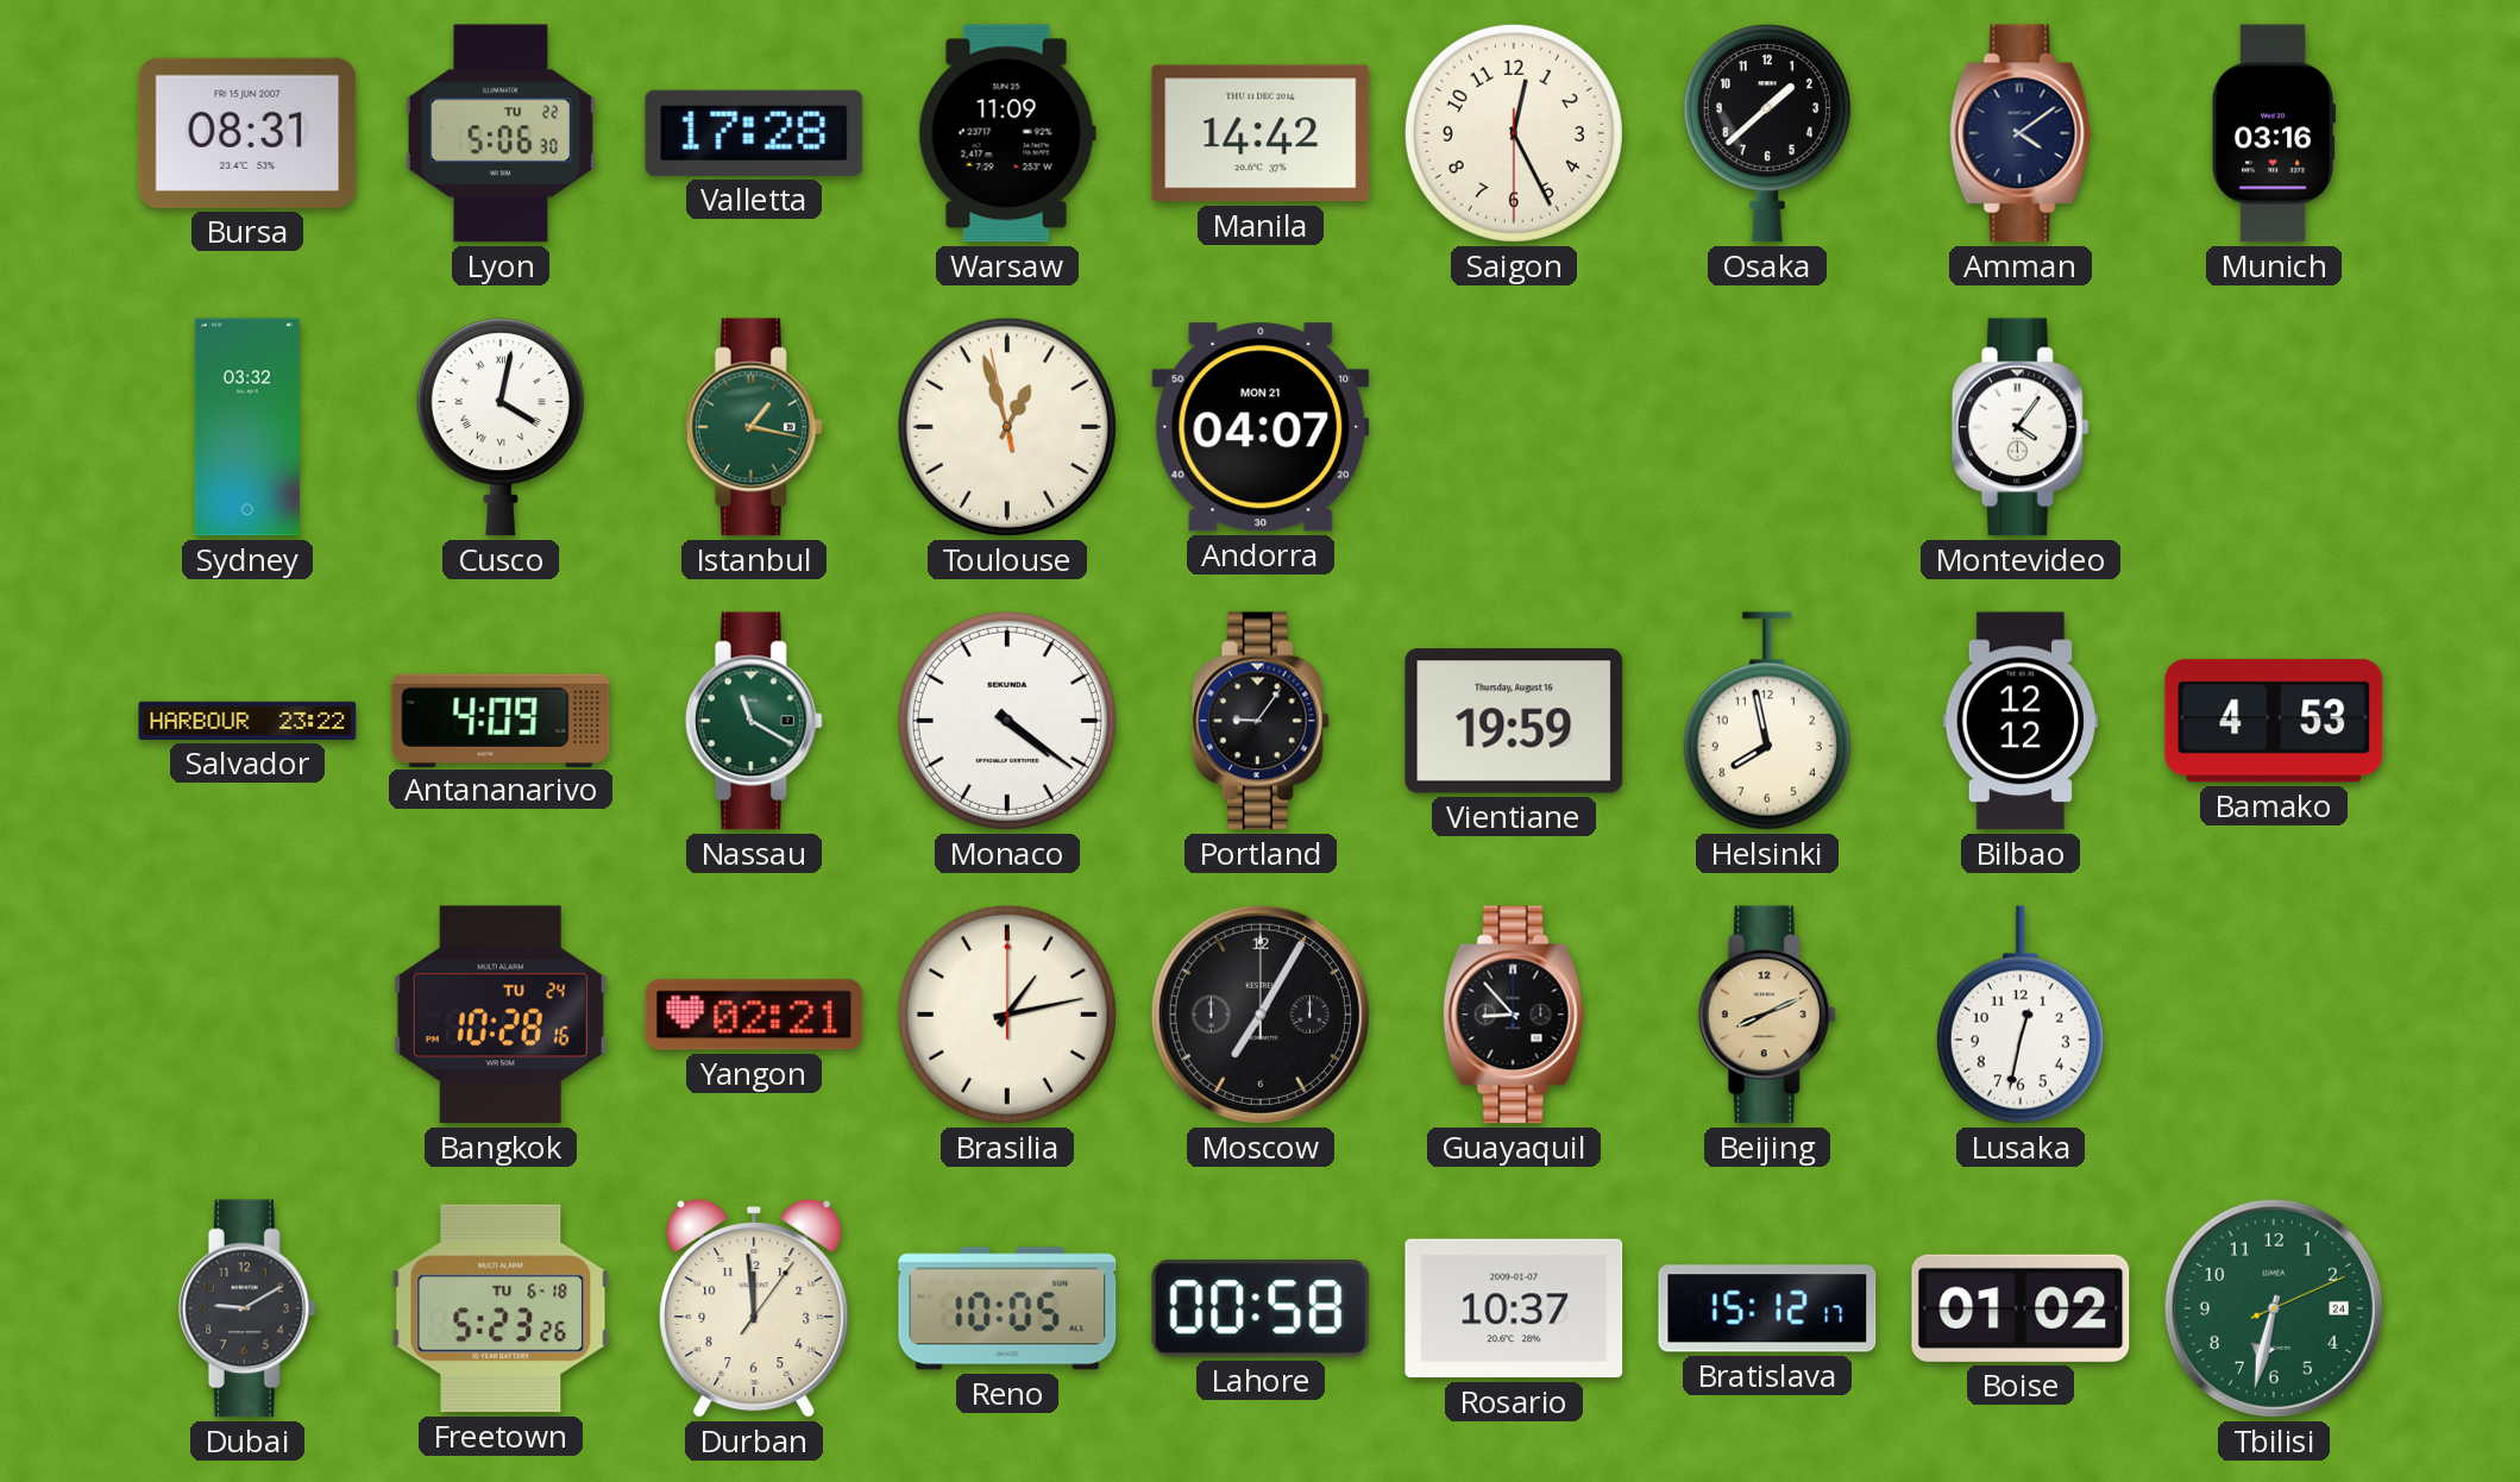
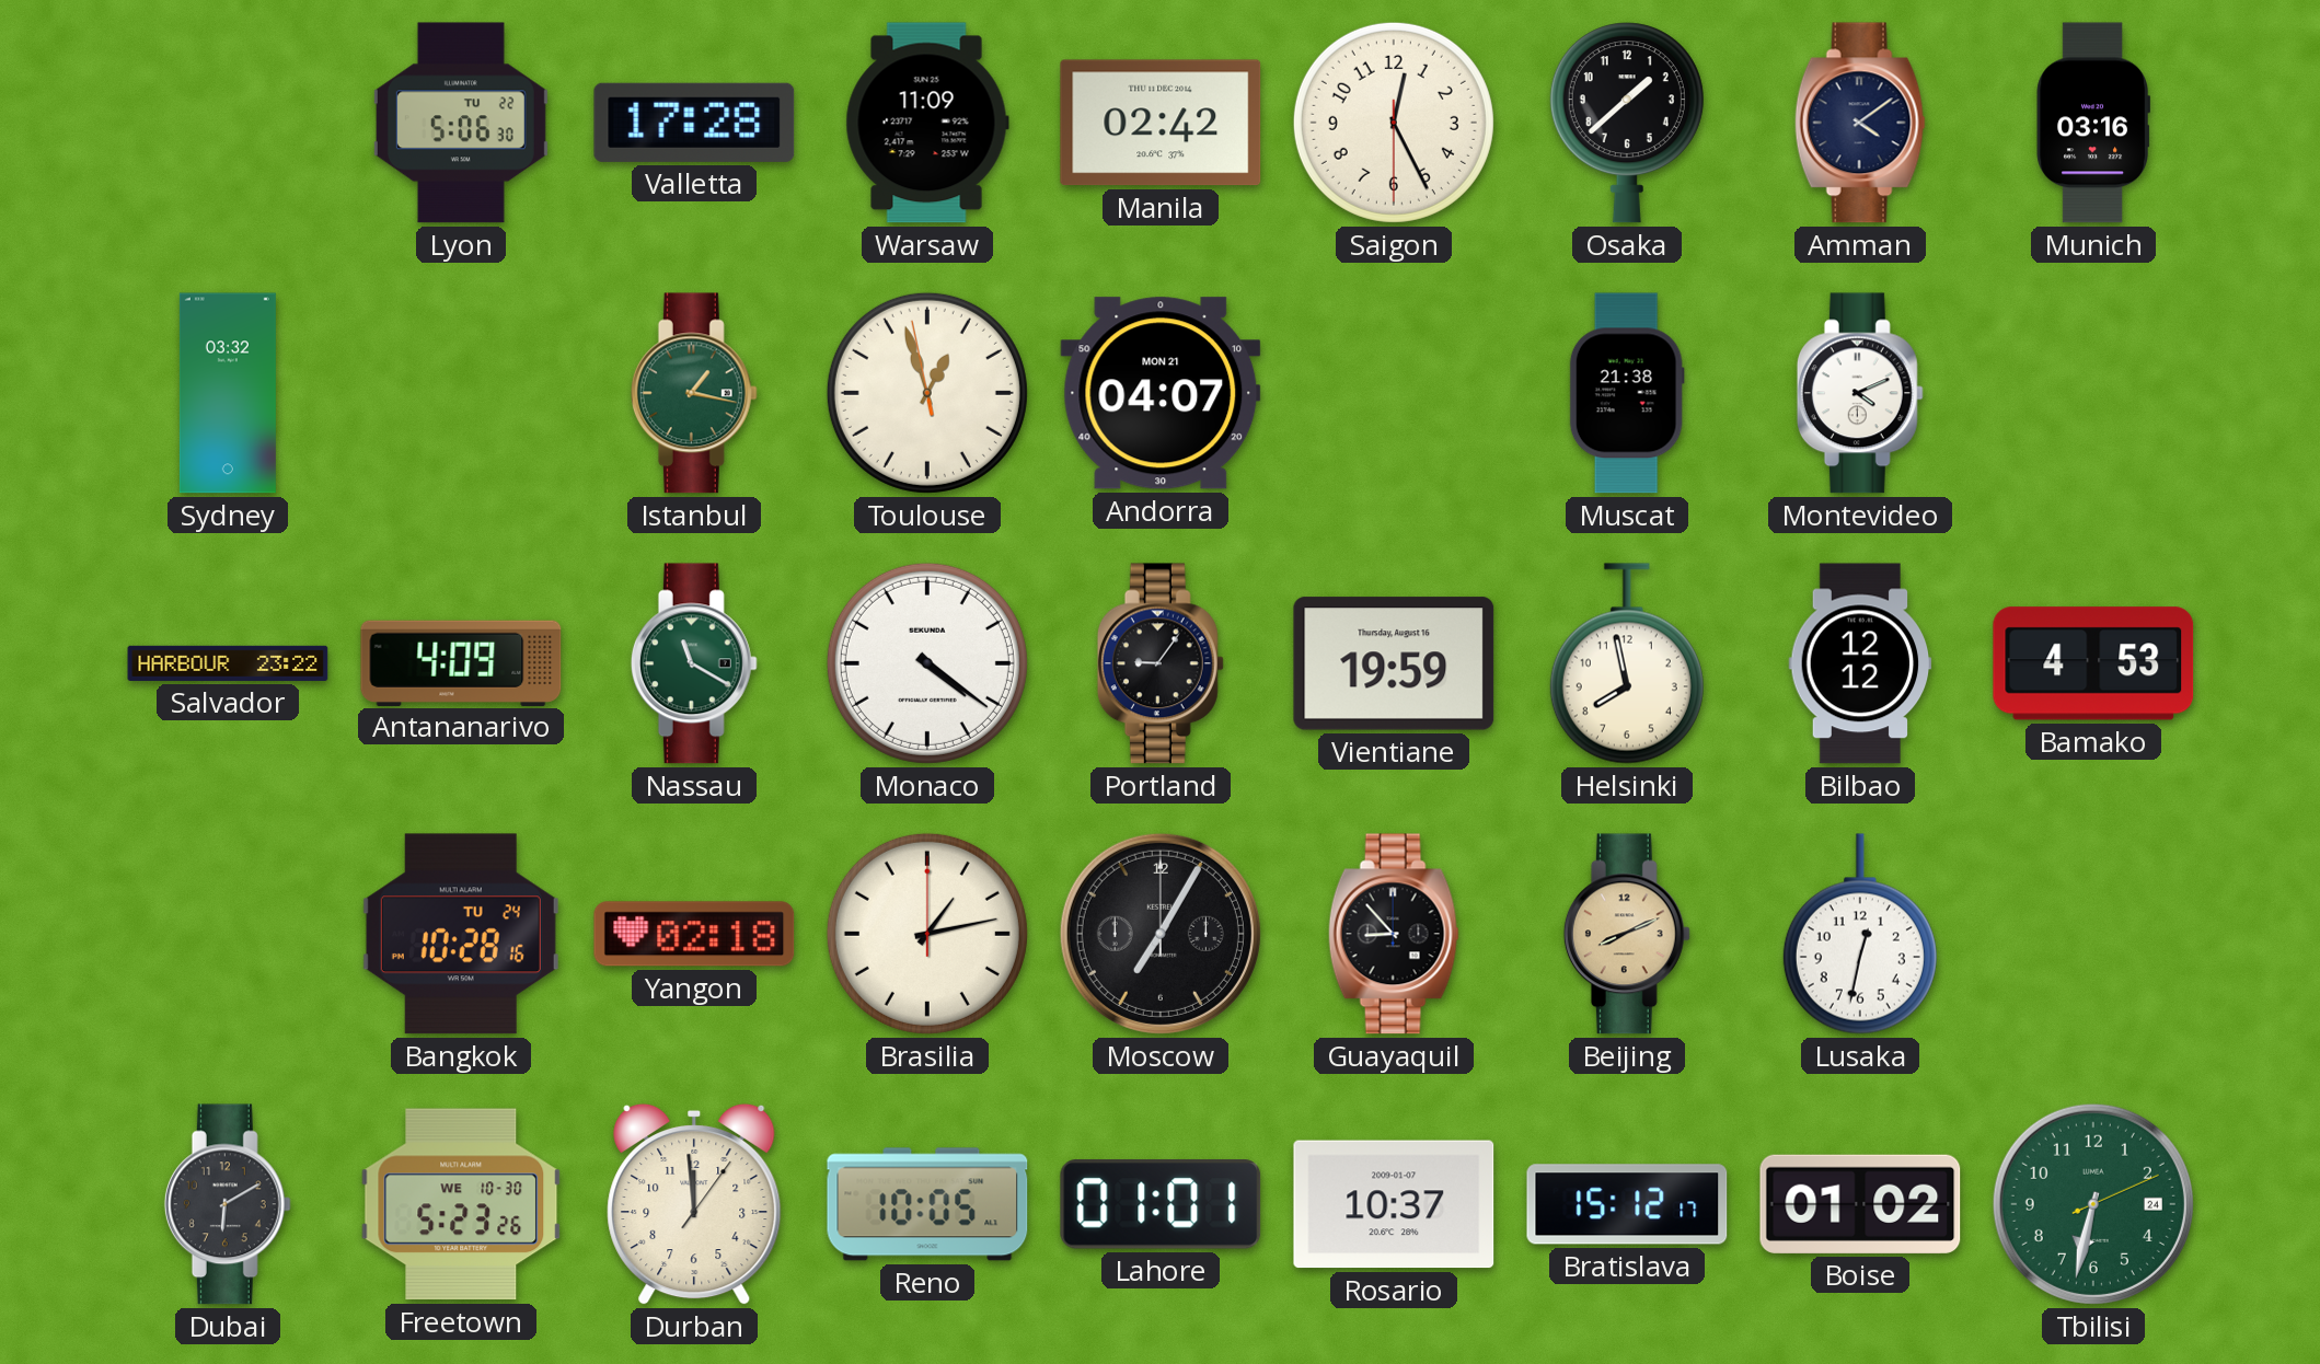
Bursa: 08:31 -> none (247, 133)
Manila: 14:42 -> 02:42 (1161, 123)
Cusco: 4:02 -> none (501, 427)
Muscat: none -> 21:38 (1627, 393)
Montevideo: 4:06 -> 4:11 (1860, 393)
Yangon: 02:21 -> 02:18 (694, 934)
Dubai: 9:10 -> 6:10 (228, 1204)
Freetown date: TU 6-18 -> WE 10-30 (461, 1204)
Lahore: 00:58 -> 01:01 (1161, 1204)
